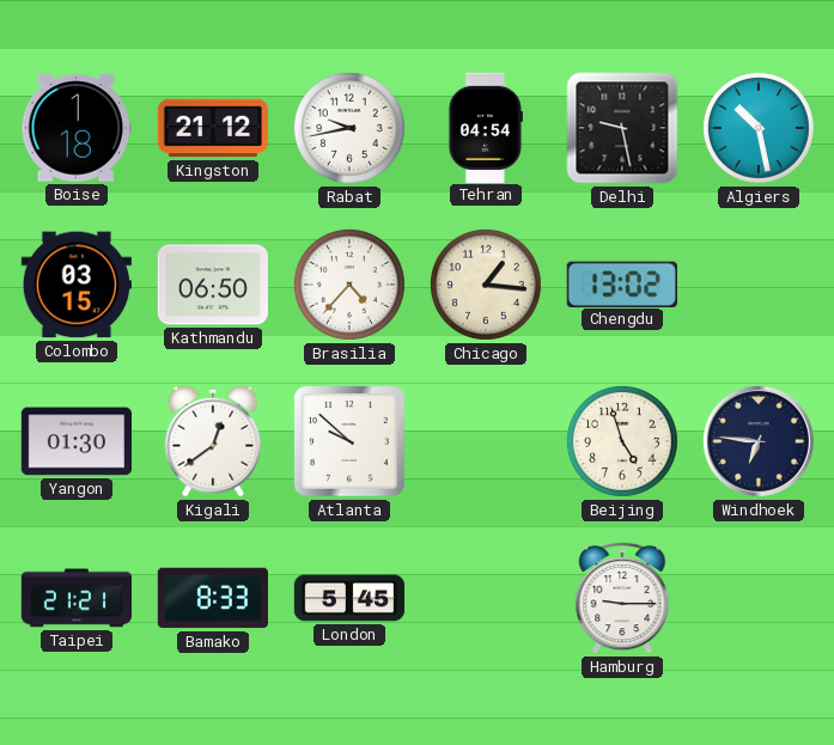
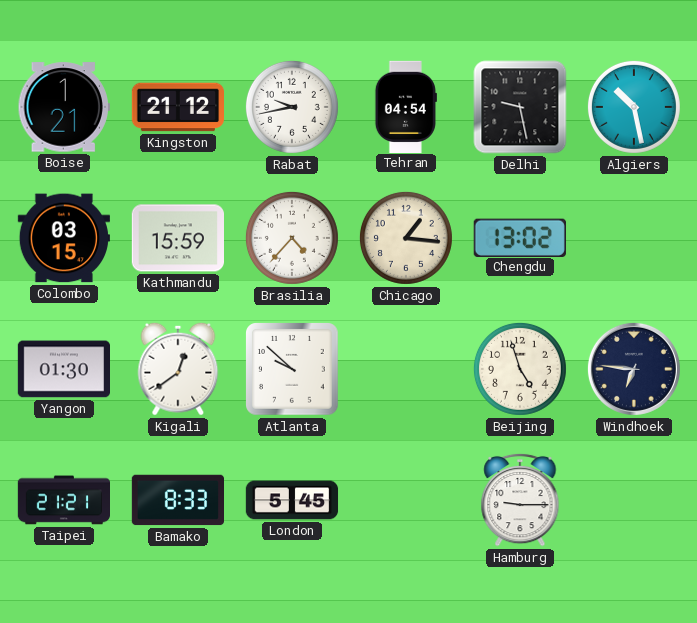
Boise: 1:18 -> 1:21 (64, 107)
Kathmandu: 06:50 -> 15:59 (177, 238)
